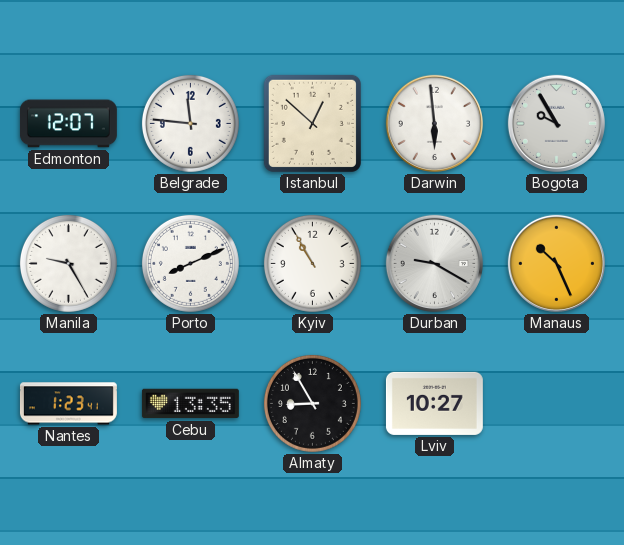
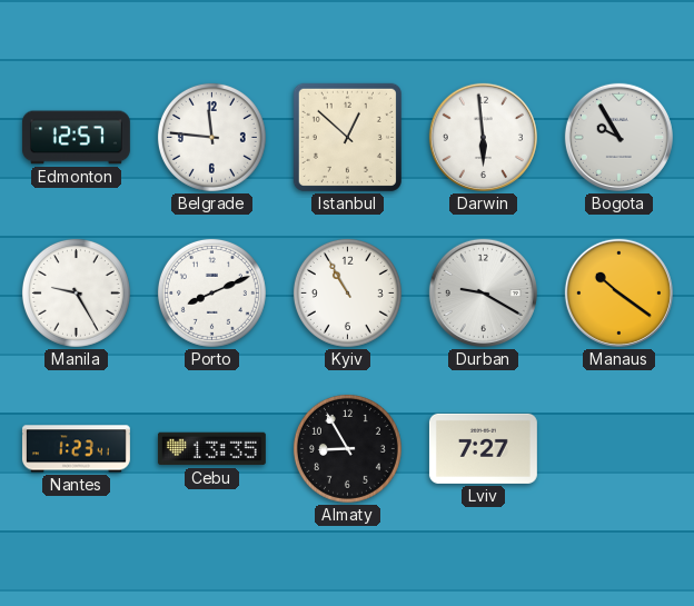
Edmonton: 12:07 -> 12:57 (76, 138)
Manaus: 10:26 -> 10:21 (618, 292)
Lviv: 10:27 -> 7:27 (483, 448)
